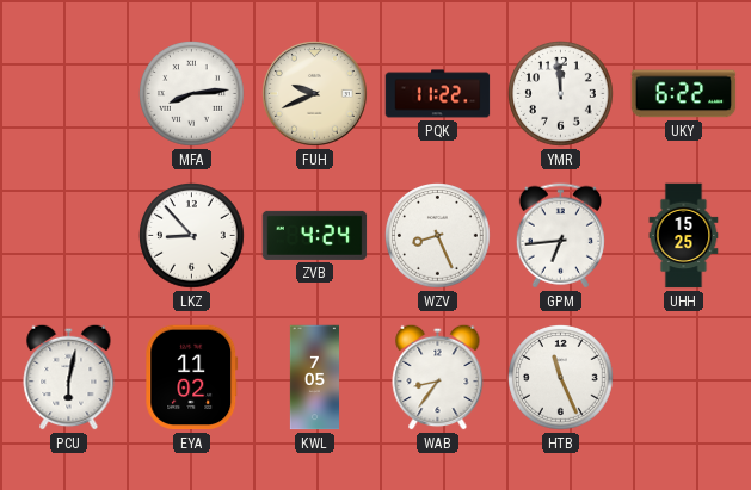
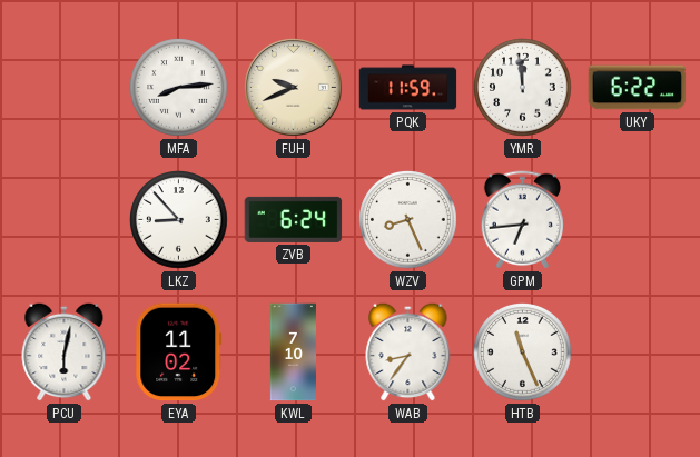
PQK: 11:22 -> 11:59 (408, 88)
ZVB: 4:24 -> 6:24 (294, 219)
UHH: 15:25 -> none (684, 236)
KWL: 7:05 -> 7:10 (293, 352)
